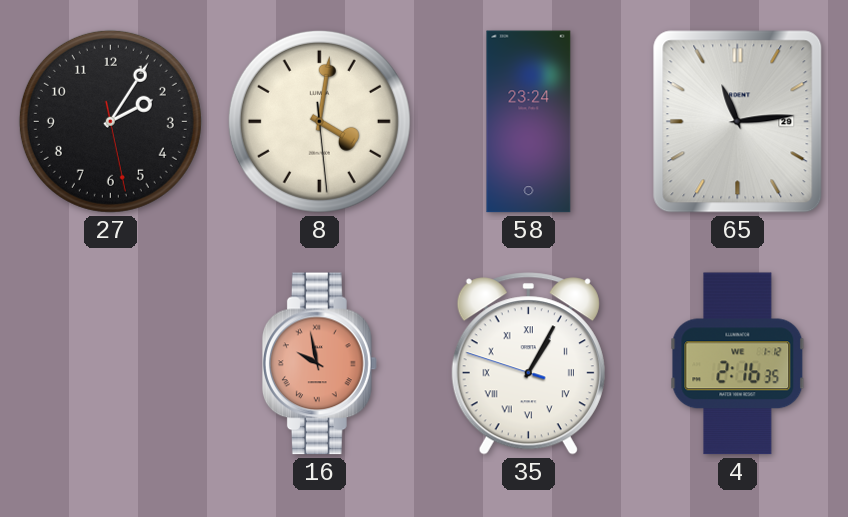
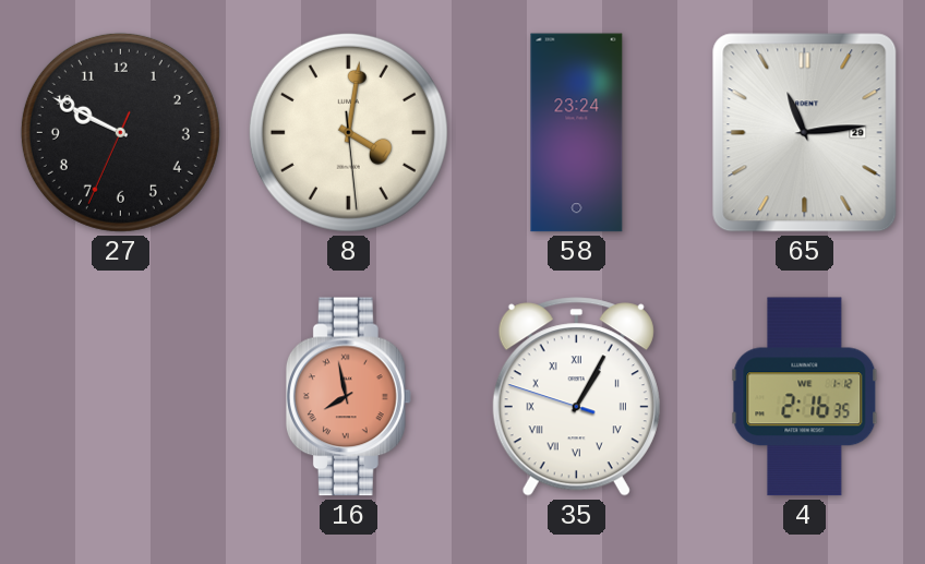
27: 2:05 -> 9:49 (120, 132)
16: 9:58 -> 7:58 (348, 397)
